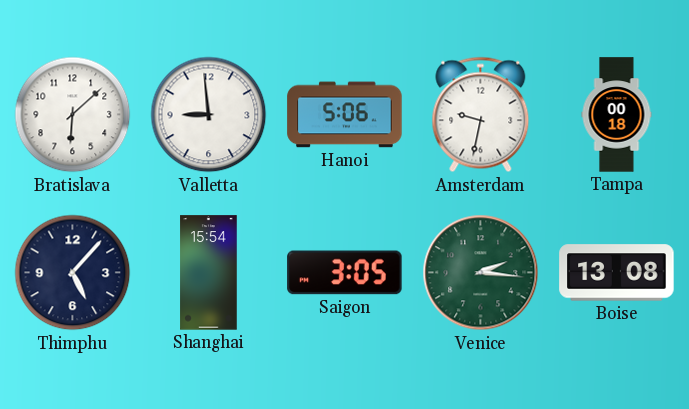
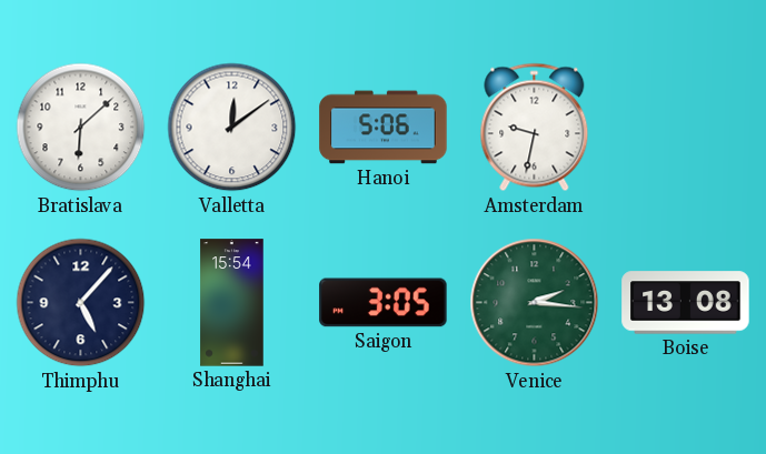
Valletta: 8:59 -> 12:09 (232, 128)
Tampa: 00:18 -> none (617, 115)
